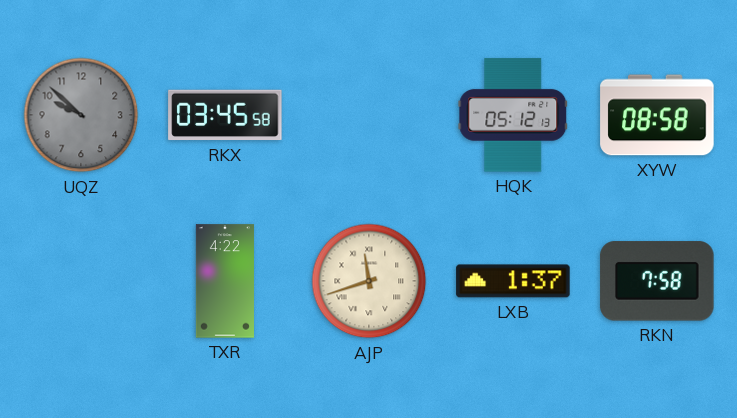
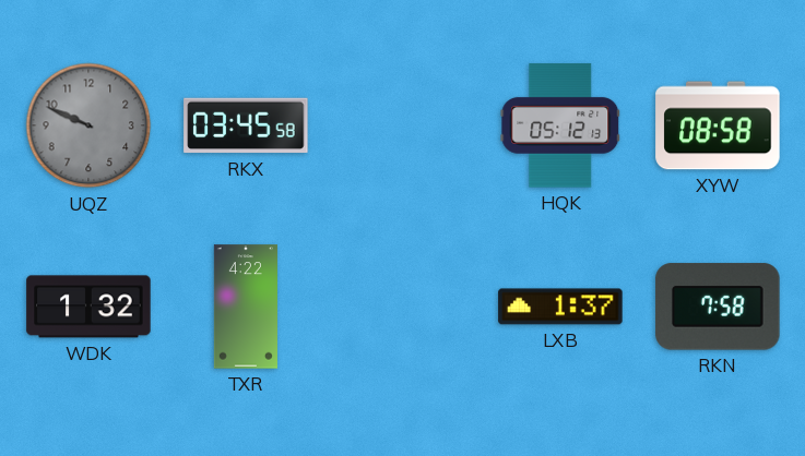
UQZ: 9:52 -> 9:49 (88, 125)
WDK: none -> 1:32 (88, 307)
AJP: 11:42 -> none (369, 281)
